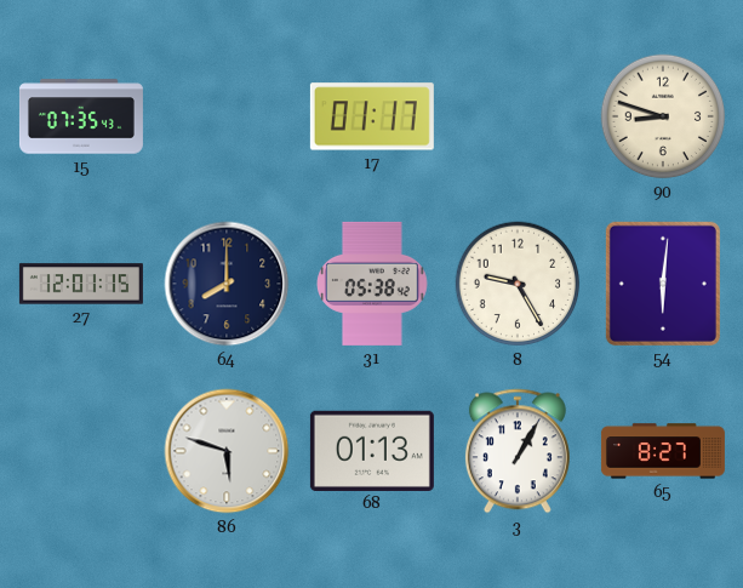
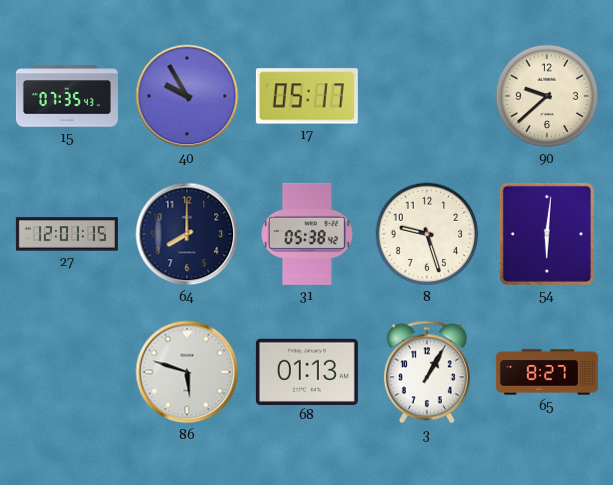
40: none -> 9:55 (187, 96)
17: 01:17 -> 05:17 (307, 96)
90: 8:48 -> 9:38 (547, 96)
8: 9:25 -> 9:27 (427, 234)
